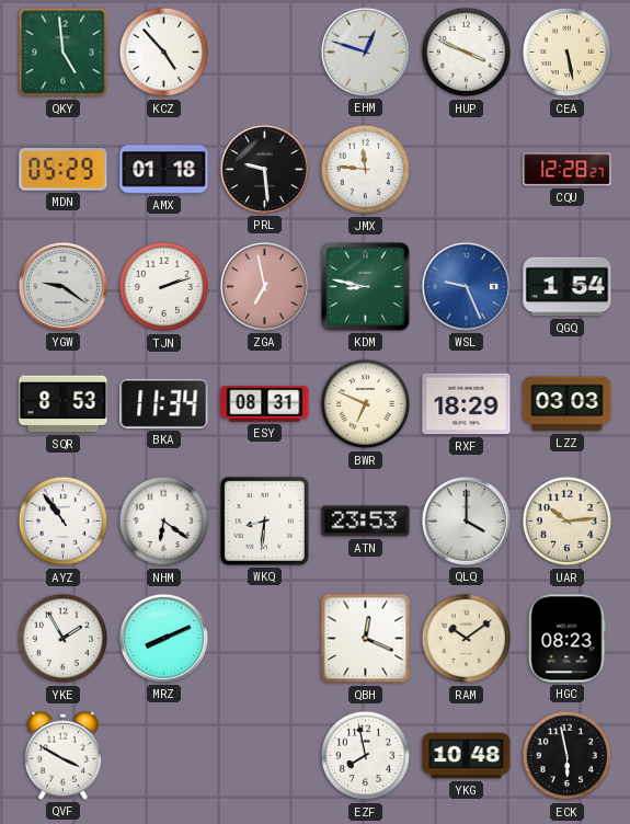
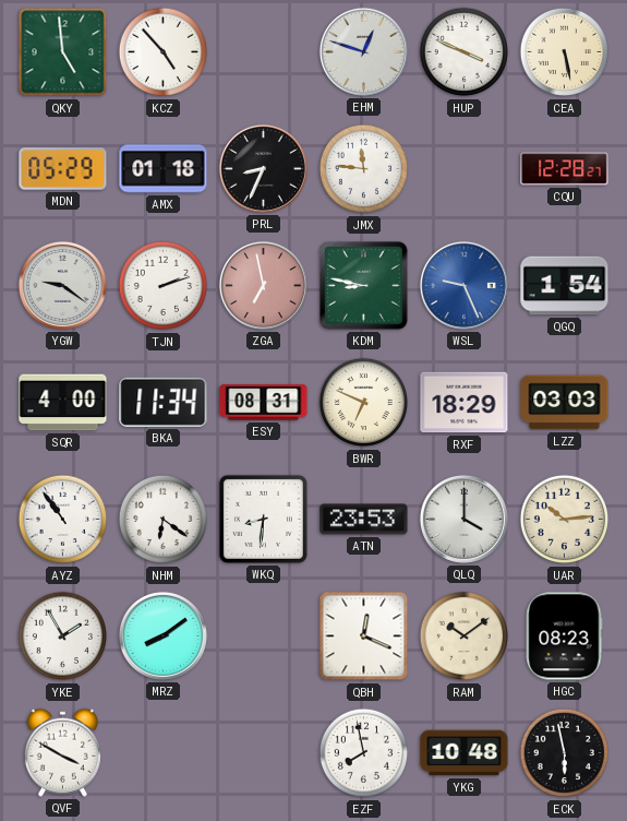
PRL: 9:29 -> 8:34 (263, 168)
SQR: 8:53 -> 4:00 (63, 403)
MRZ: 8:11 -> 8:09 (162, 635)
